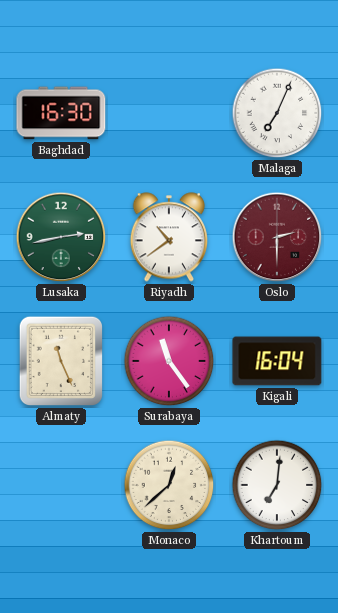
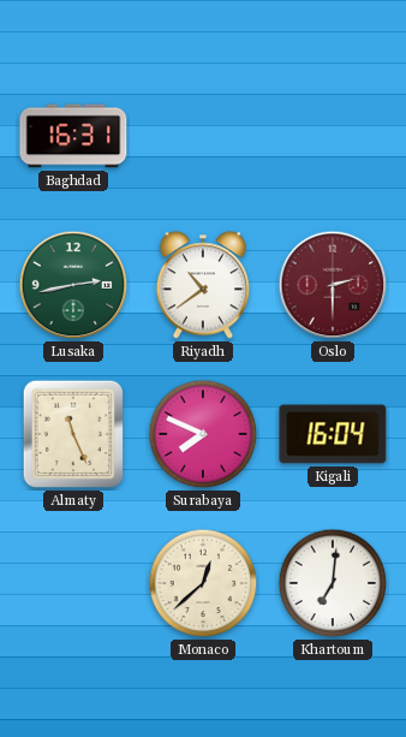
Baghdad: 16:30 -> 16:31 (73, 136)
Malaga: 7:04 -> none (277, 113)
Surabaya: 11:24 -> 7:49 (203, 434)
